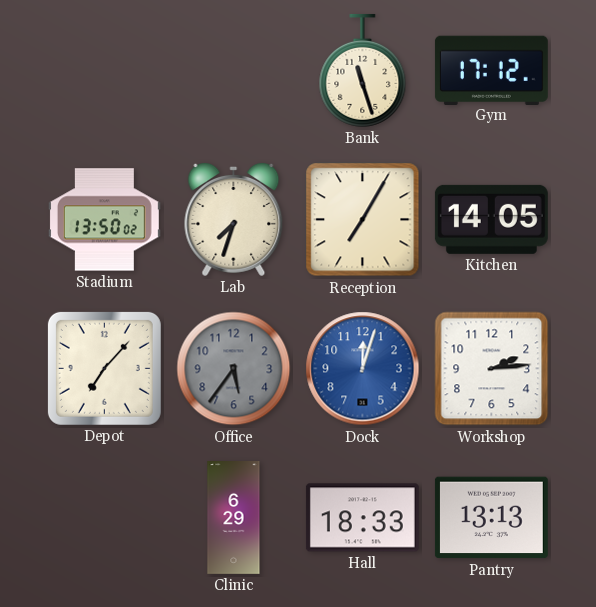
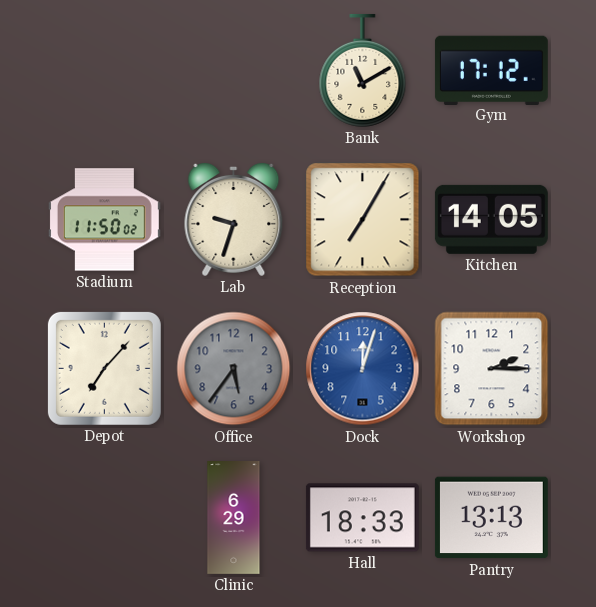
Bank: 11:27 -> 11:10 (363, 70)
Stadium: 13:50 -> 11:50 (104, 220)
Lab: 7:33 -> 9:33 (234, 219)
Workshop: 2:14 -> 2:15 (492, 369)
